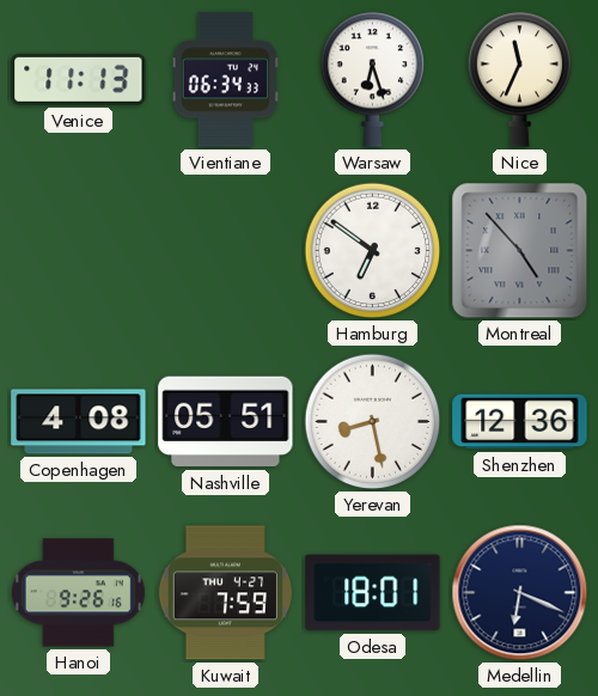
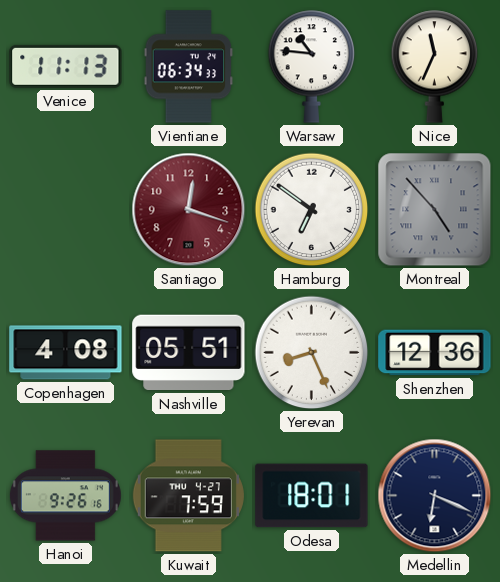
Warsaw: 6:27 -> 10:46 (312, 66)
Santiago: none -> 12:18 (189, 210)
Yerevan: 8:28 -> 8:26 (312, 353)
